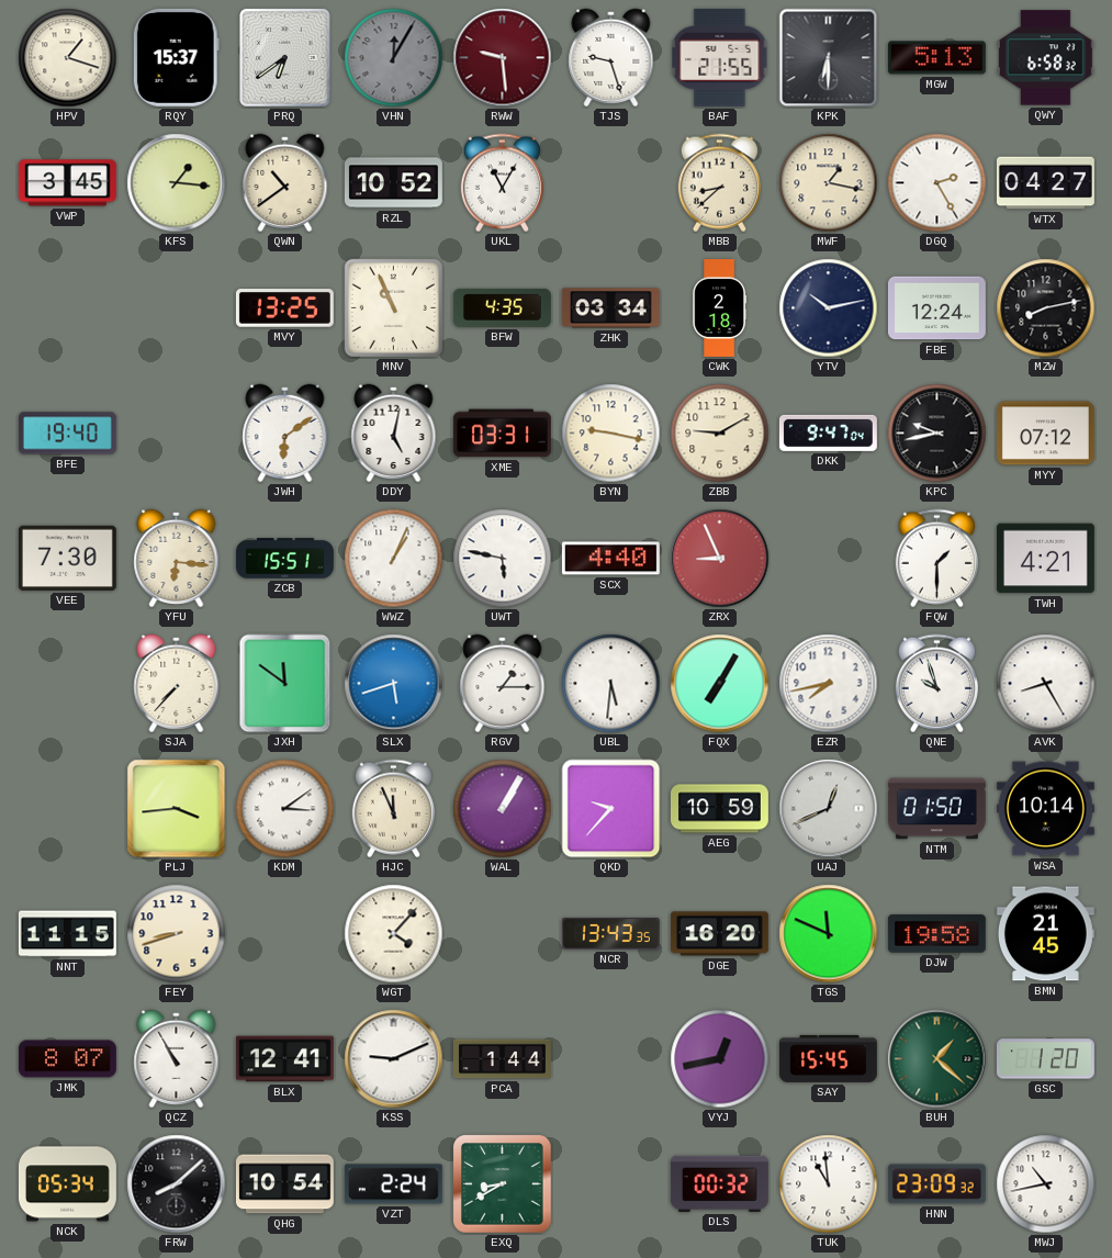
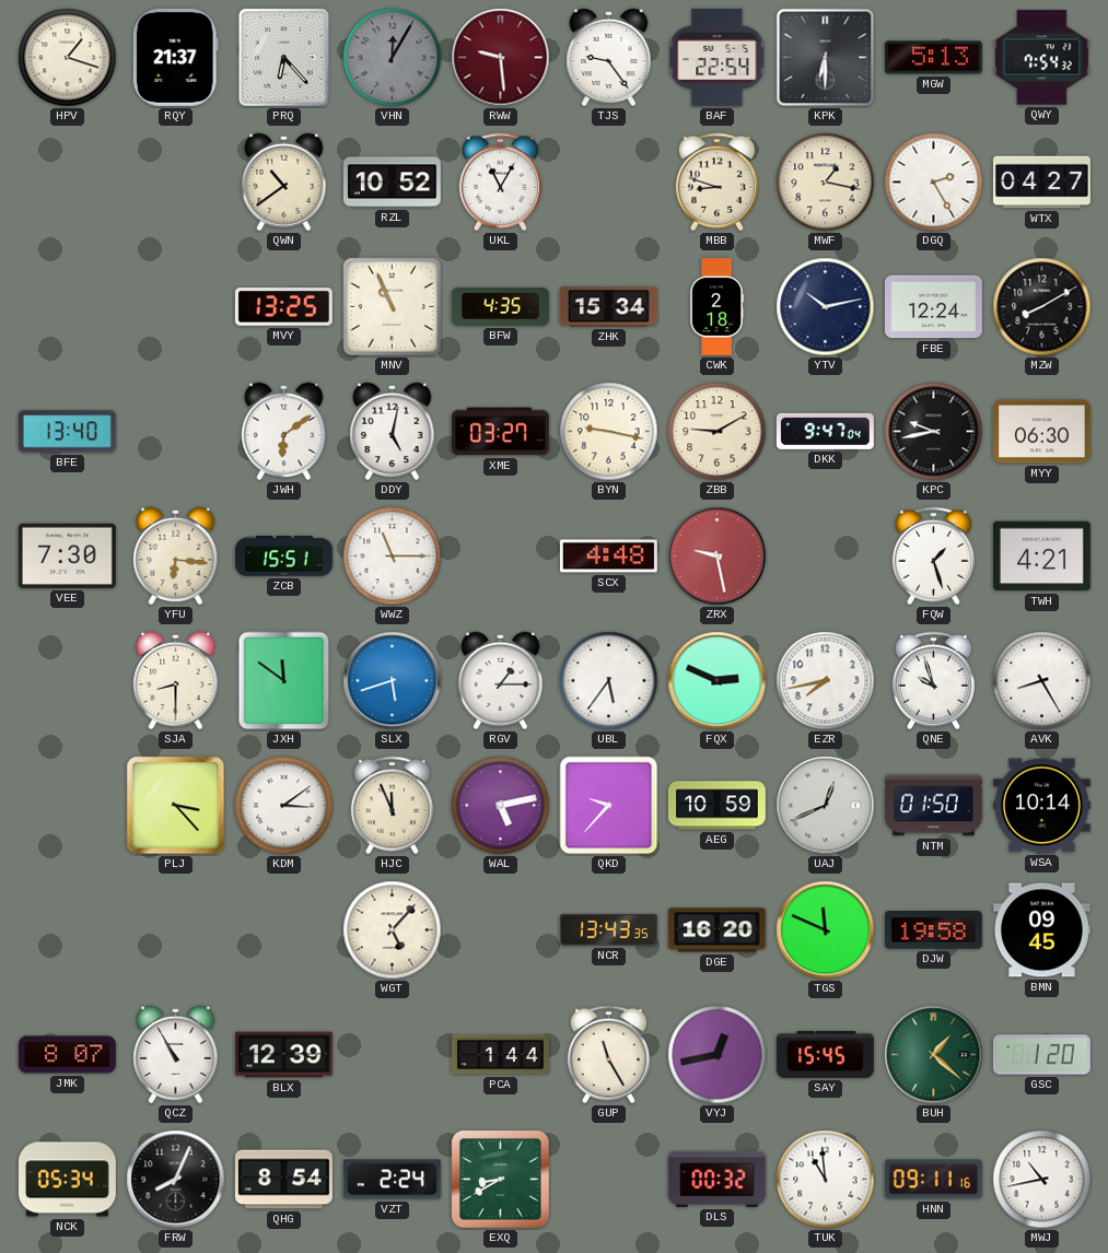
RQY: 15:37 -> 21:37 (175, 57)
PRQ: 6:39 -> 6:23 (284, 58)
TJS: 9:27 -> 9:24 (609, 58)
BAF: 21:55 -> 22:54 (718, 57)
QWY: 6:58 -> 7:54 (1041, 58)
VWP: 3:45 -> none (67, 183)
KFS: 1:16 -> none (177, 183)
MBB: 8:38 -> 8:48 (716, 183)
ZHK: 03:34 -> 15:34 (608, 307)
MZW: 8:13 -> 8:10 (1042, 307)
BFE: 19:40 -> 13:40 (67, 432)
XME: 03:31 -> 03:27 (500, 432)
MYY: 07:12 -> 06:30 (1041, 432)
WWZ: 1:04 -> 11:15 (393, 557)
UWT: 5:47 -> none (503, 559)
SCX: 4:40 -> 4:48 (608, 557)
ZRX: 8:56 -> 9:28 (718, 557)
FQW: 1:30 -> 1:27 (933, 557)
SJA: 7:37 -> 8:30 (176, 681)
UBL: 5:31 -> 5:36 (609, 681)
FQX: 7:05 -> 2:49 (718, 681)
PLJ: 3:44 -> 3:23 (176, 806)
WAL: 1:05 -> 5:13 (501, 806)
NNT: 11:15 -> none (67, 934)
FEY: 8:42 -> none (177, 934)
WGT: 4:07 -> 5:07 (393, 930)
BMN: 21:45 -> 09:45 (1041, 930)
BLX: 12:41 -> 12:39 (283, 1055)
KSS: 9:11 -> none (394, 1059)
GUP: none -> 11:25 (608, 1055)
FRW: 8:08 -> 8:04 (176, 1180)
QHG: 10:54 -> 8:54 (283, 1180)
HNN: 23:09 -> 09:11 (933, 1180)
